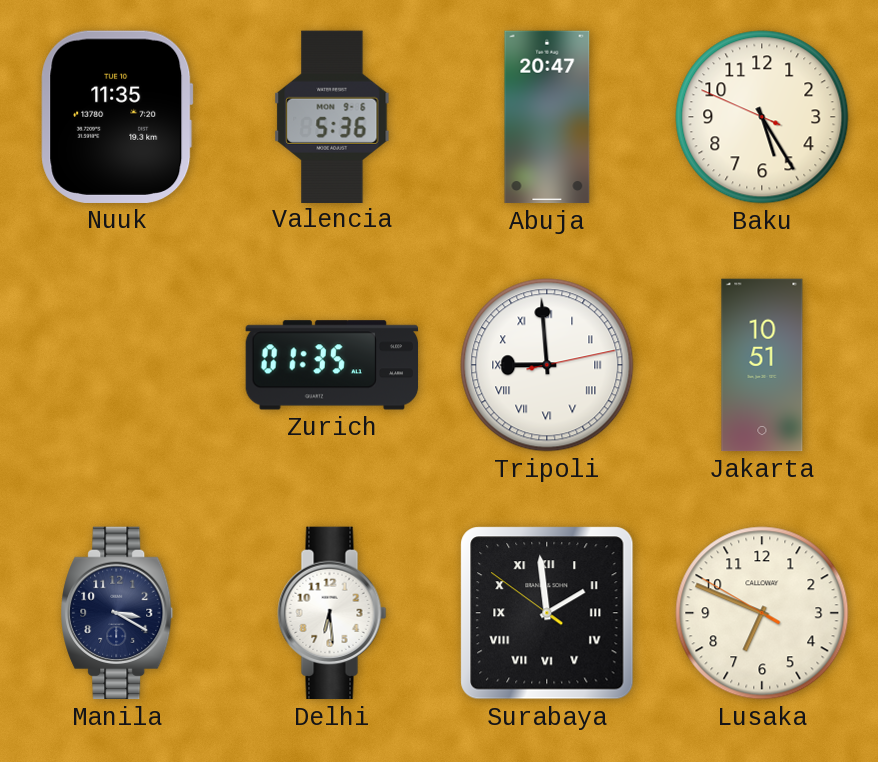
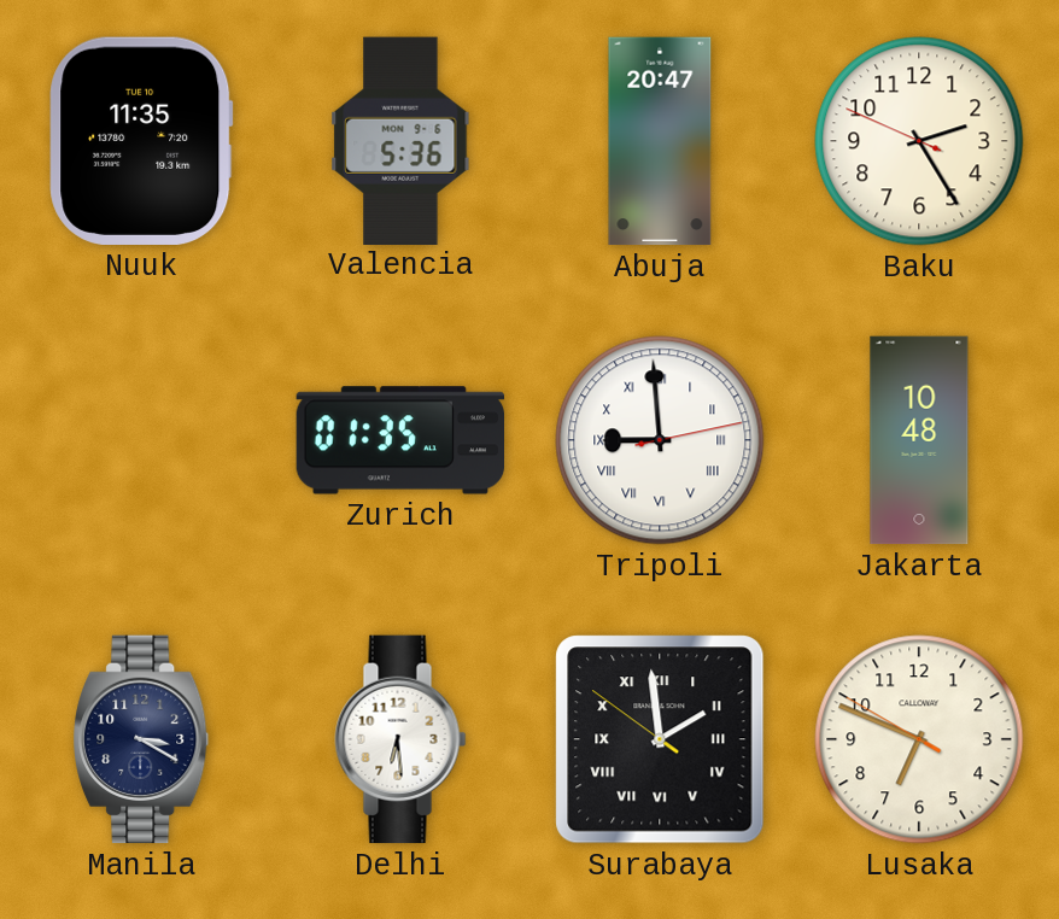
Baku: 5:24 -> 2:24 (919, 141)
Jakarta: 10:51 -> 10:48 (919, 440)
